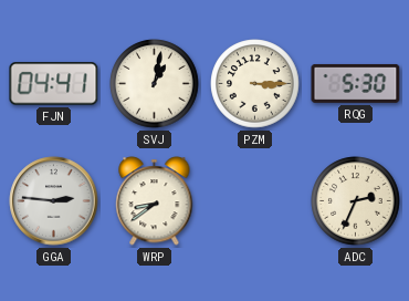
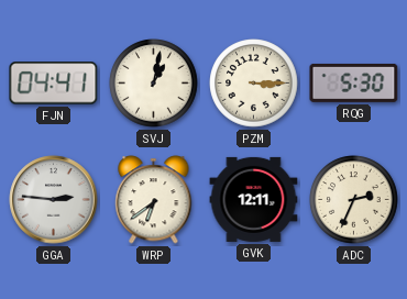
WRP: 8:39 -> 6:39 (154, 200)
GVK: none -> 12:11 (254, 199)
